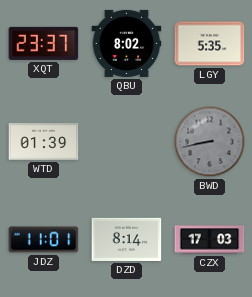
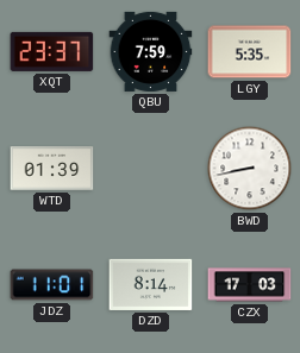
QBU: 8:02 -> 7:59 (151, 51)
BWD dial: grey -> white (250, 169)
